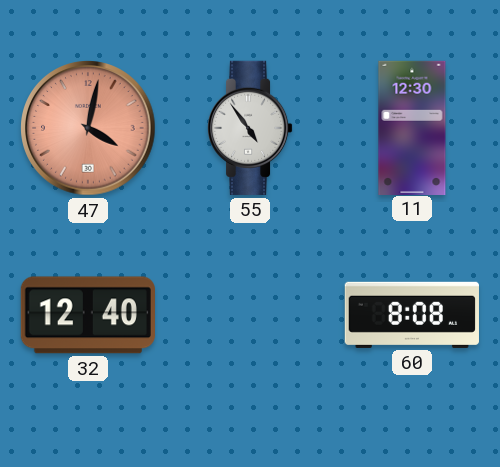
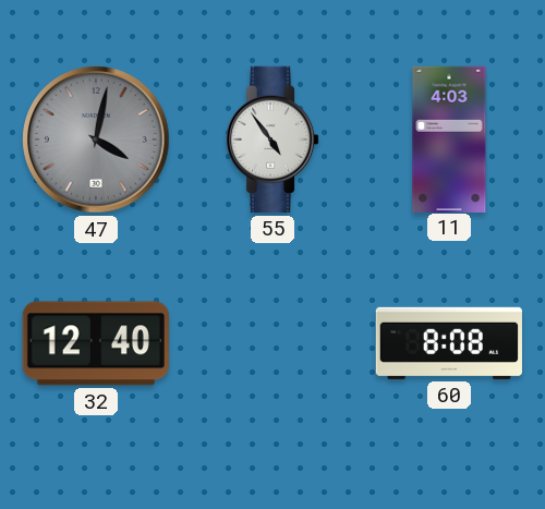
47 dial: salmon -> grey (96, 140)
11: 12:30 -> 4:03 (449, 138)
